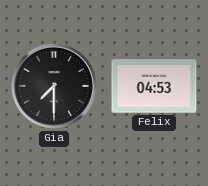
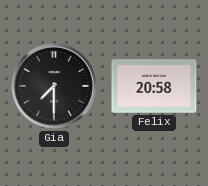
Felix: 04:53 -> 20:58 (154, 86)
